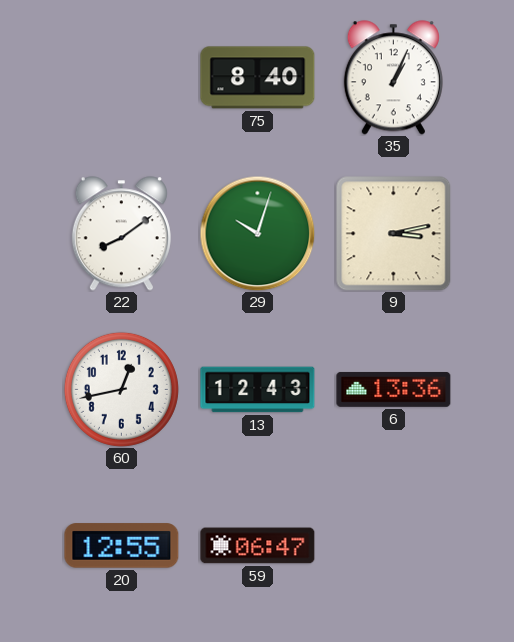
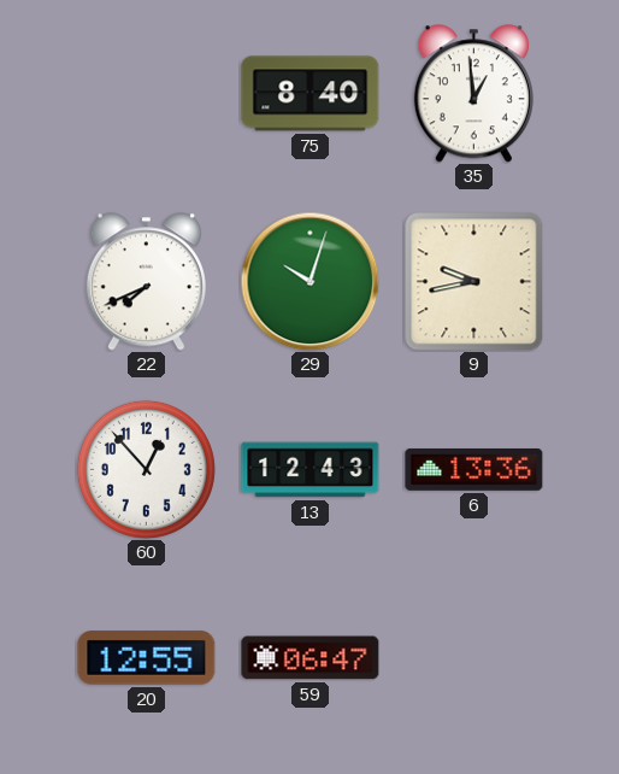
35: 1:04 -> 12:59 (473, 94)
22: 8:09 -> 7:41 (146, 282)
9: 3:13 -> 9:43 (474, 282)
60: 12:43 -> 12:53 (146, 469)
